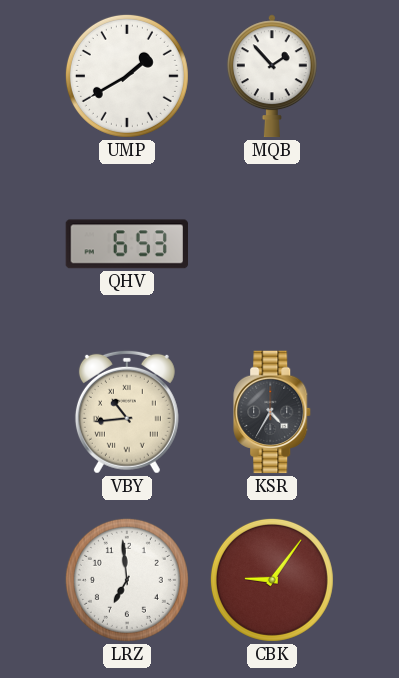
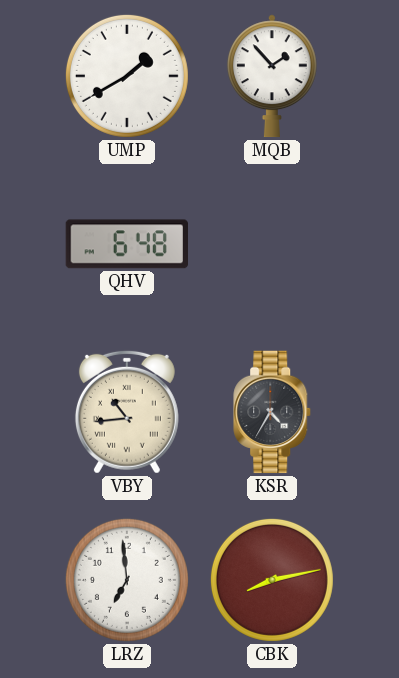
QHV: 6:53 -> 6:48 (126, 244)
CBK: 9:06 -> 8:13 (272, 580)
